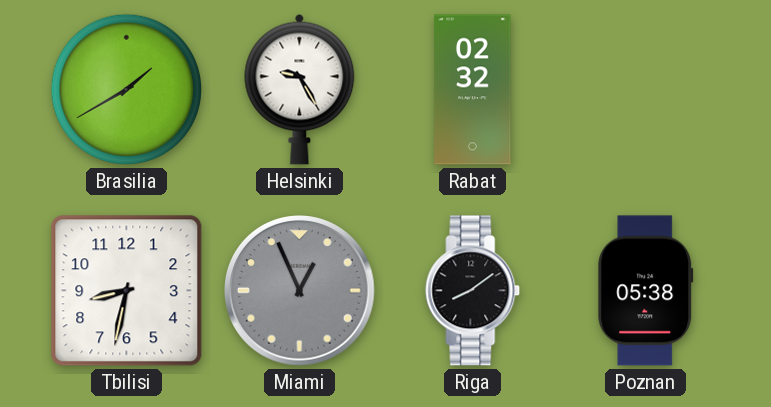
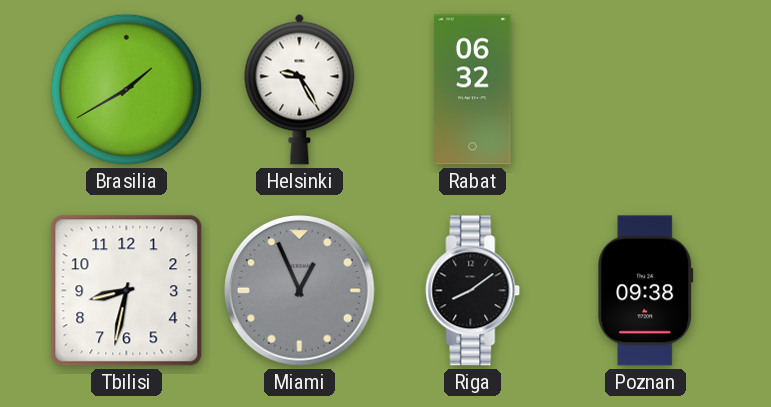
Rabat: 02:32 -> 06:32 (473, 90)
Poznan: 05:38 -> 09:38 (646, 291)
